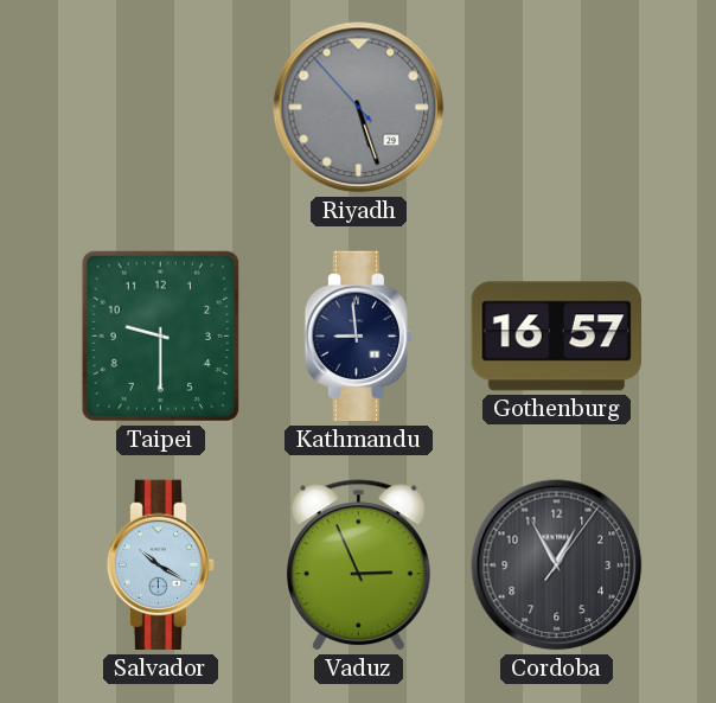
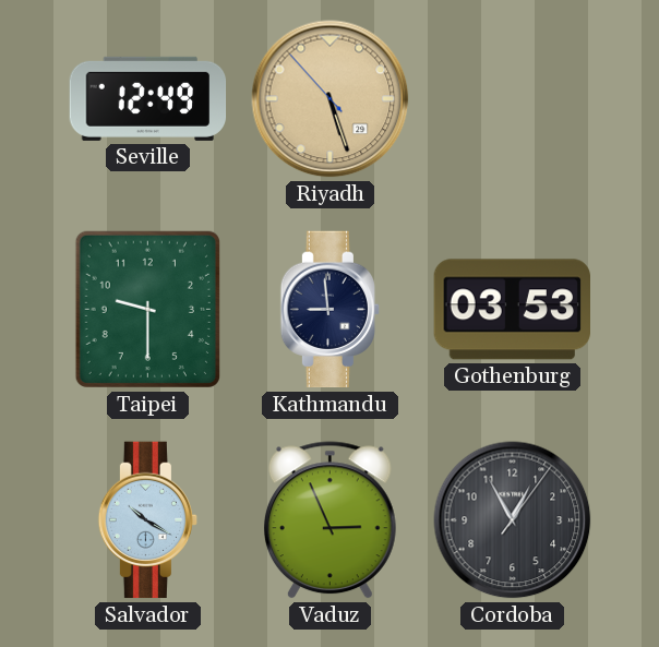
Seville: none -> 12:49 (148, 98)
Riyadh dial: grey -> champagne (331, 99)
Gothenburg: 16:57 -> 03:53 (513, 310)
